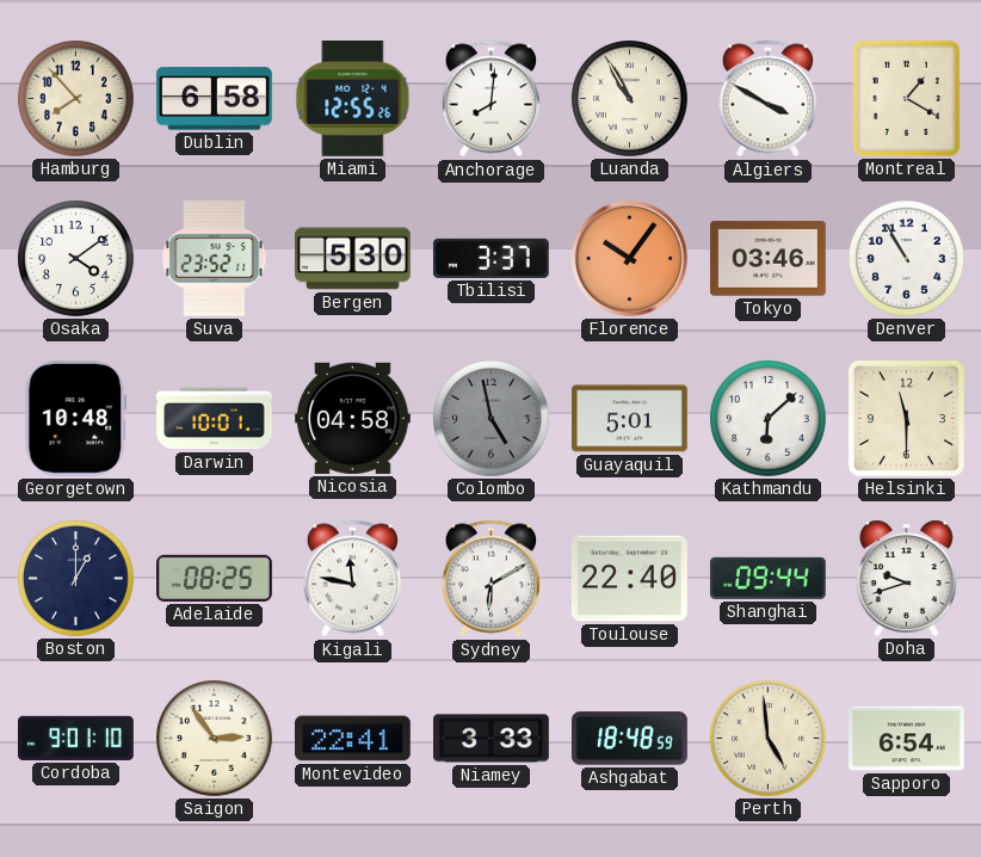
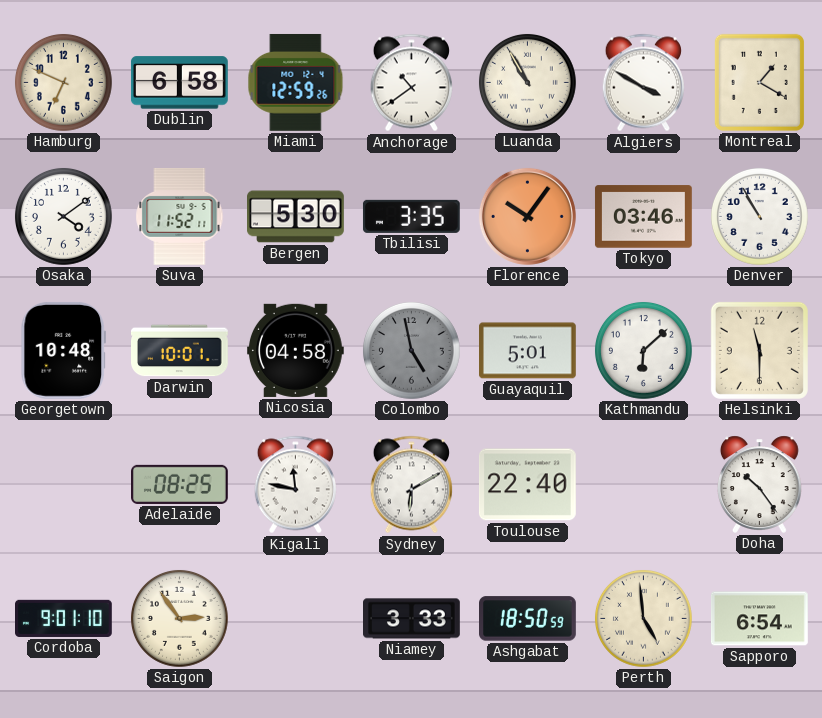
Hamburg: 7:53 -> 6:49 (63, 82)
Miami: 12:55 -> 12:59 (296, 82)
Anchorage: 8:01 -> 10:39 (411, 83)
Suva: 23:52 -> 11:52 (180, 216)
Tbilisi: 3:37 -> 3:35 (411, 216)
Boston: 1:00 -> none (75, 578)
Shanghai: 09:44 -> none (767, 578)
Doha: 9:42 -> 10:24 (759, 484)
Montevideo: 22:41 -> none (353, 739)
Ashgabat: 18:48 -> 18:50 (528, 619)
